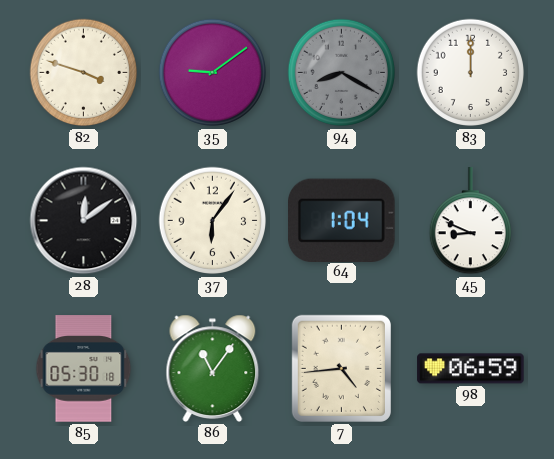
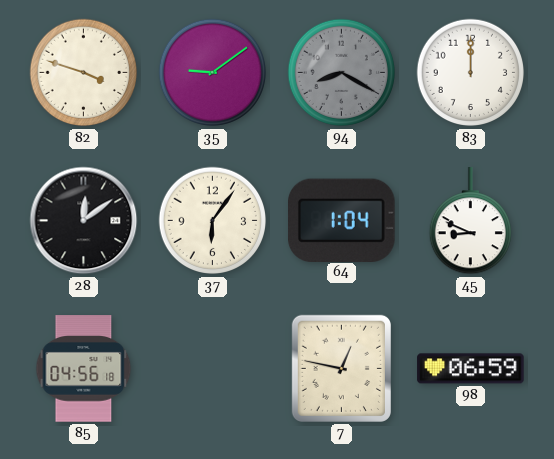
85: 05:30 -> 04:56 (84, 369)
86: 11:06 -> none (213, 368)
7: 4:44 -> 12:47 (341, 368)
